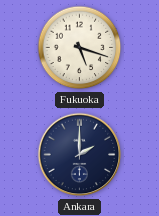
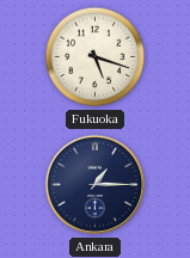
Ankara: 2:00 -> 1:15 (96, 185)
